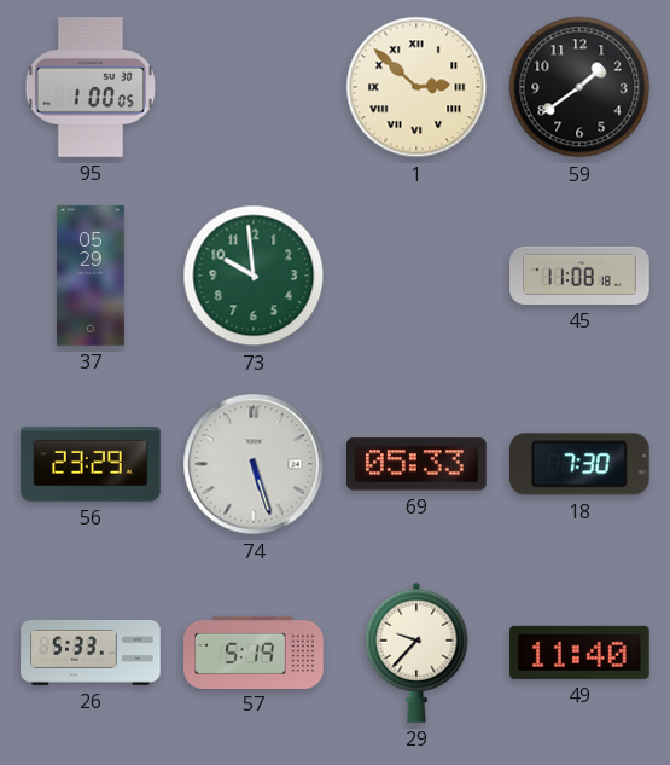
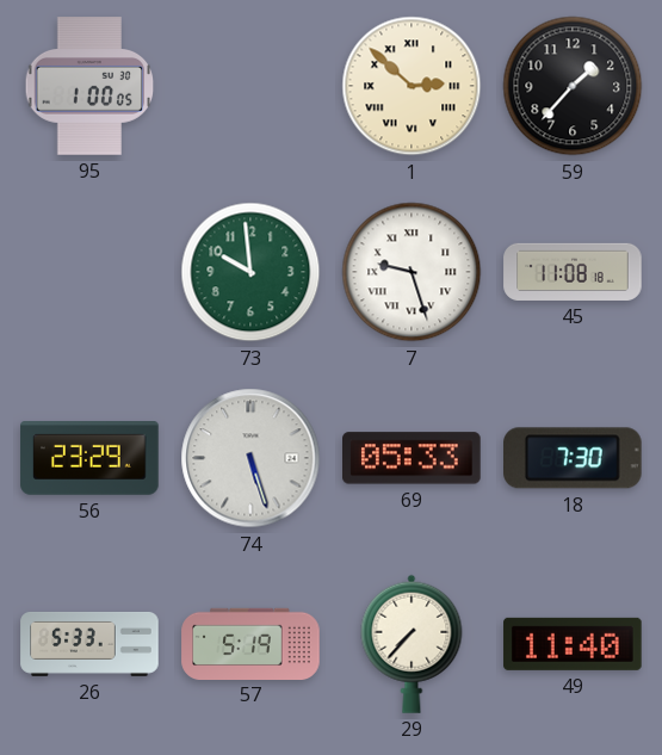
59: 1:39 -> 1:37 (573, 86)
37: 05:29 -> none (92, 276)
7: none -> 9:27 (412, 272)
29: 9:37 -> 7:37 (412, 644)
